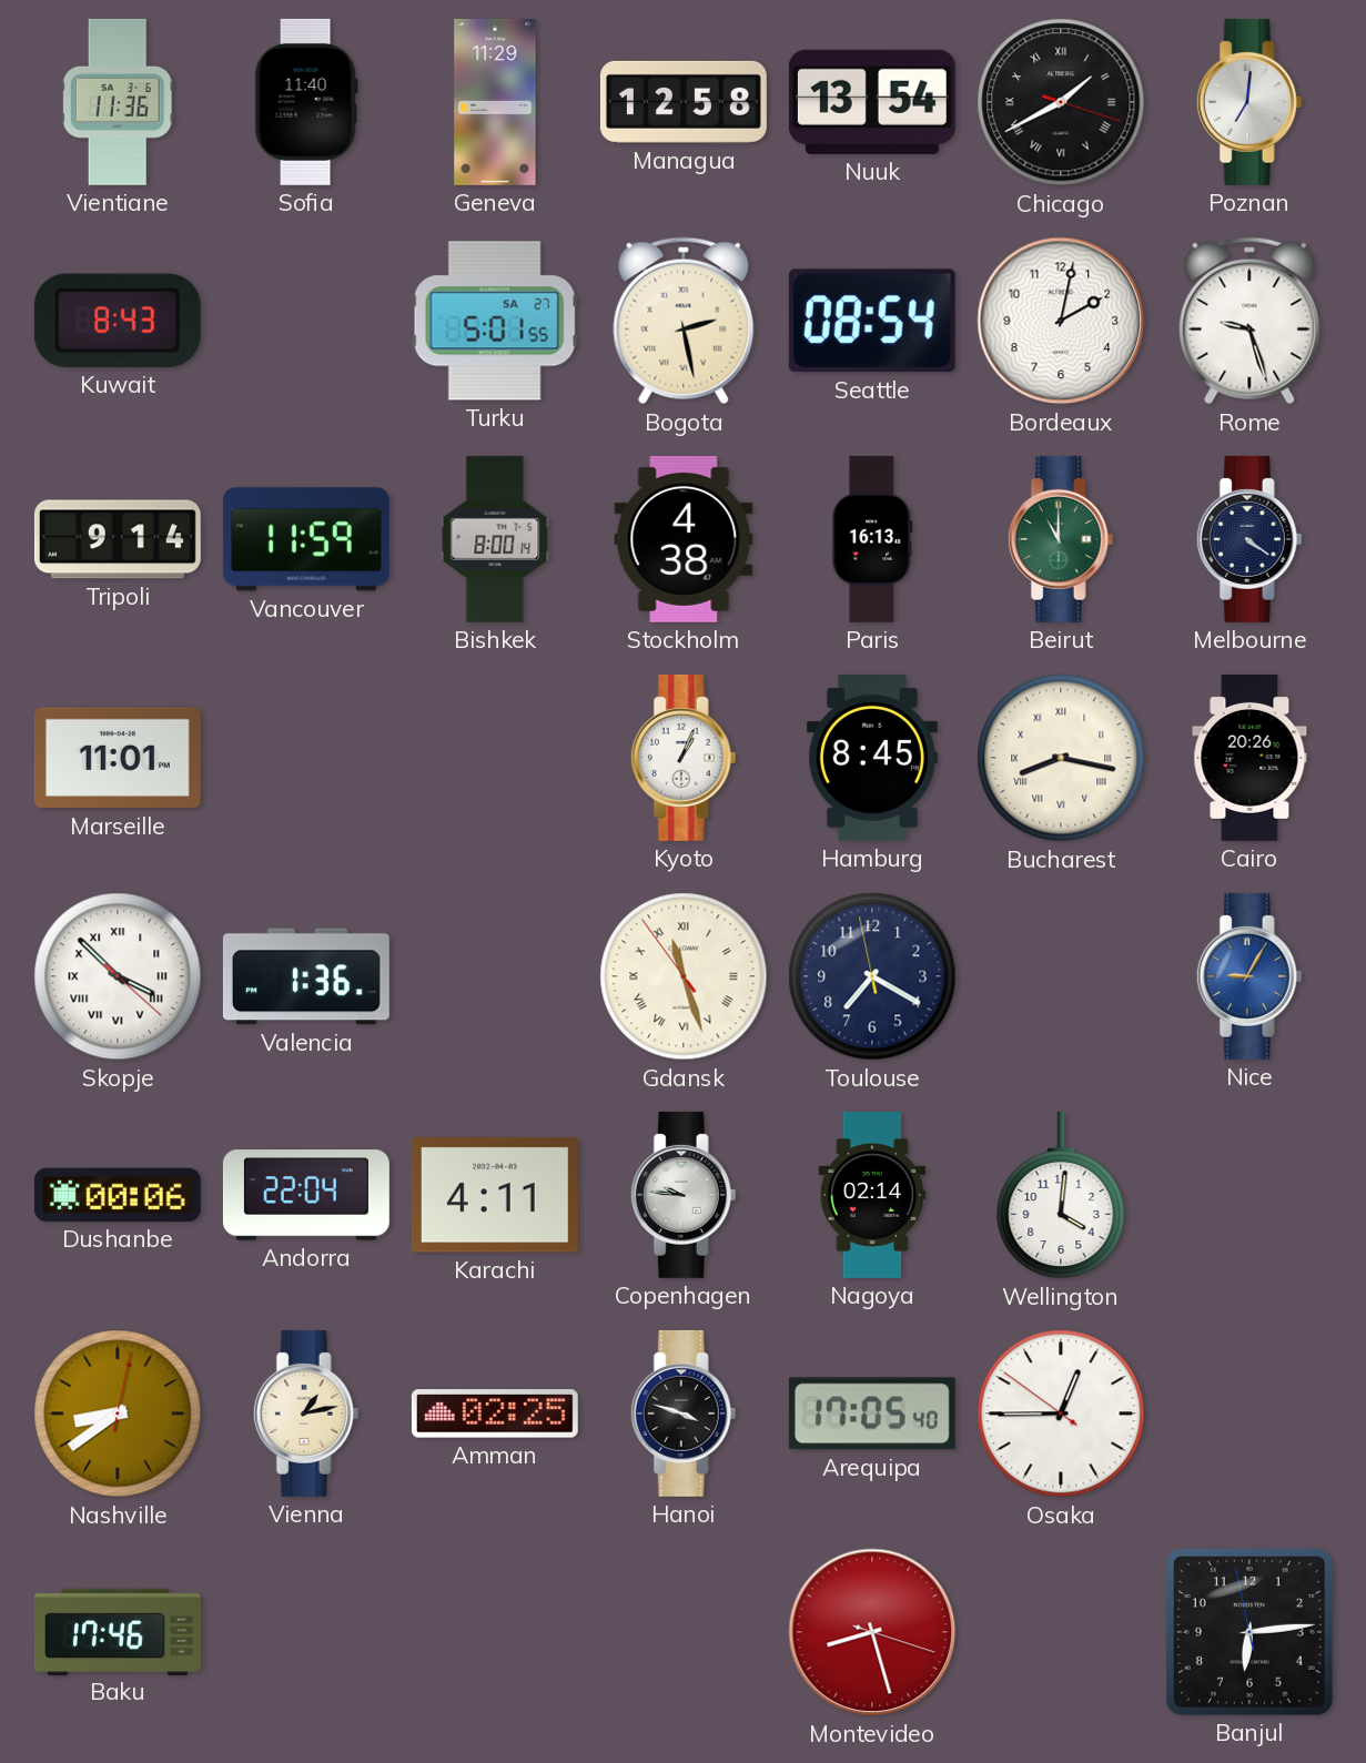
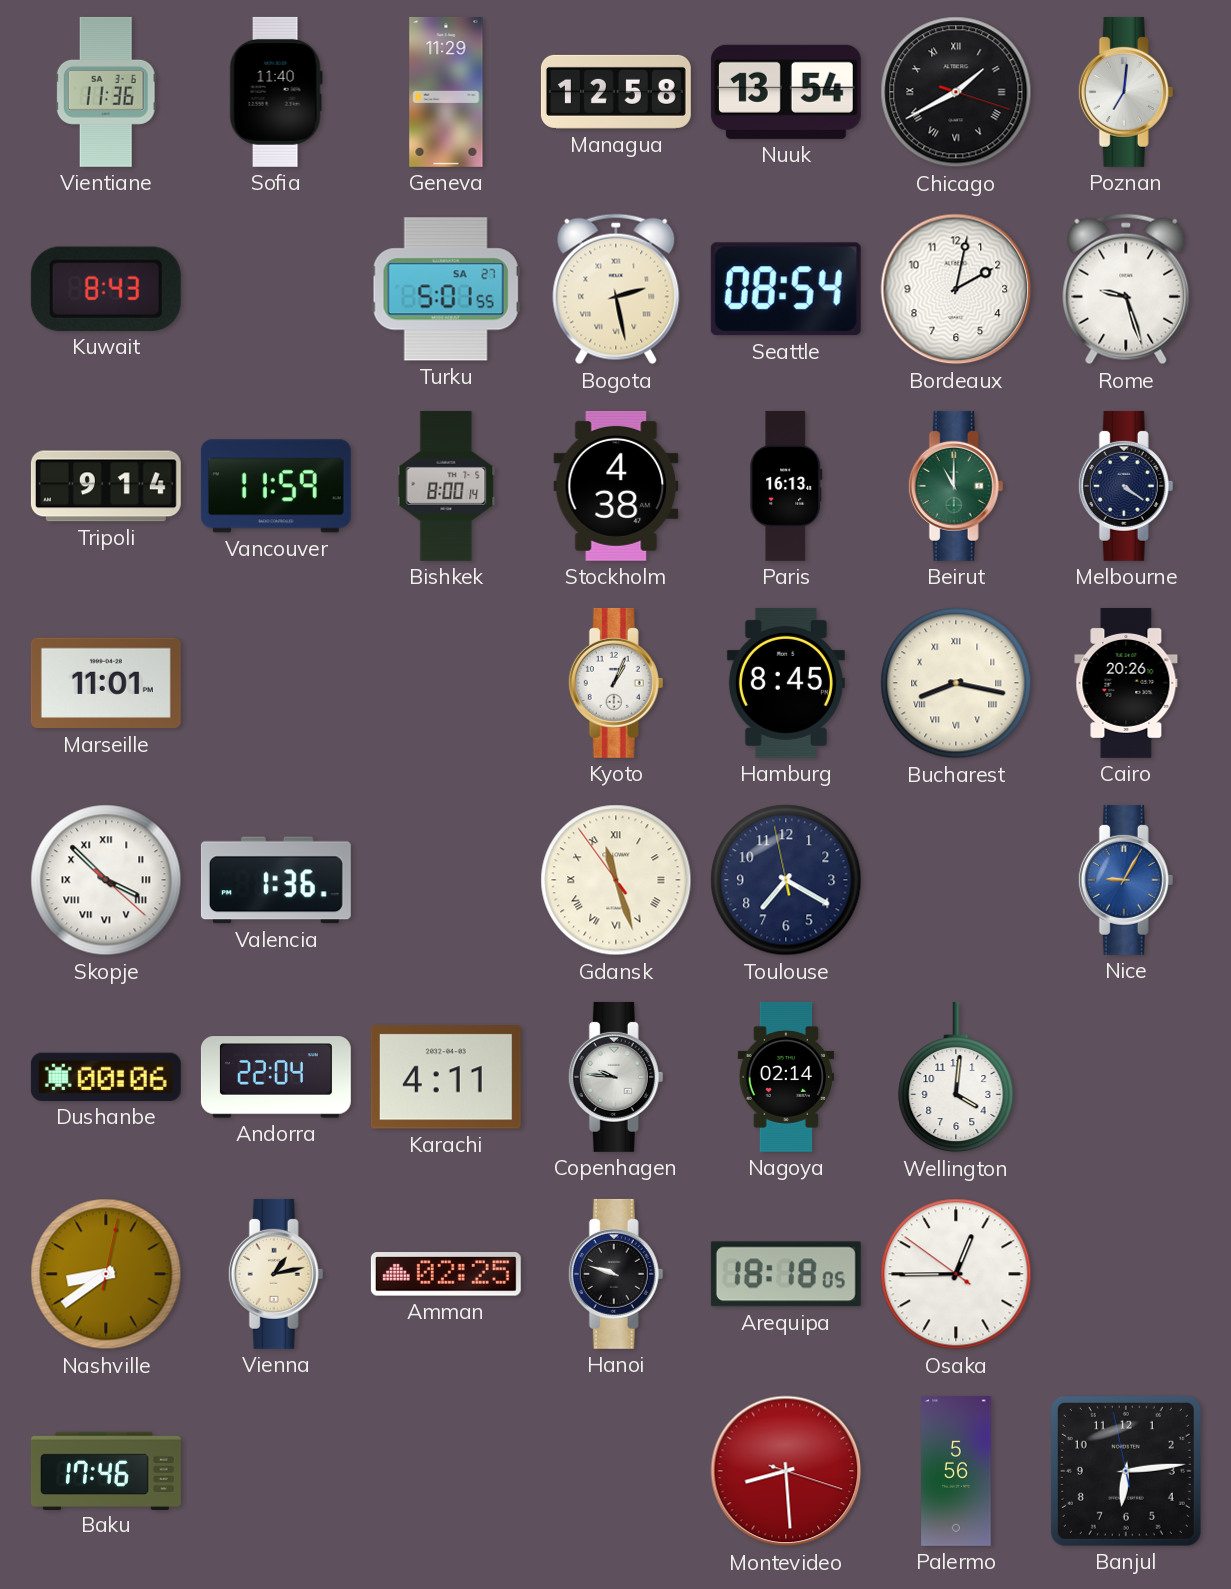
Hanoi: 3:48 -> 9:48 (616, 1274)
Arequipa: 17:05 -> 18:18 (786, 1274)
Montevideo: 8:27 -> 8:29 (786, 1471)
Palermo: none -> 5:56 (956, 1471)
